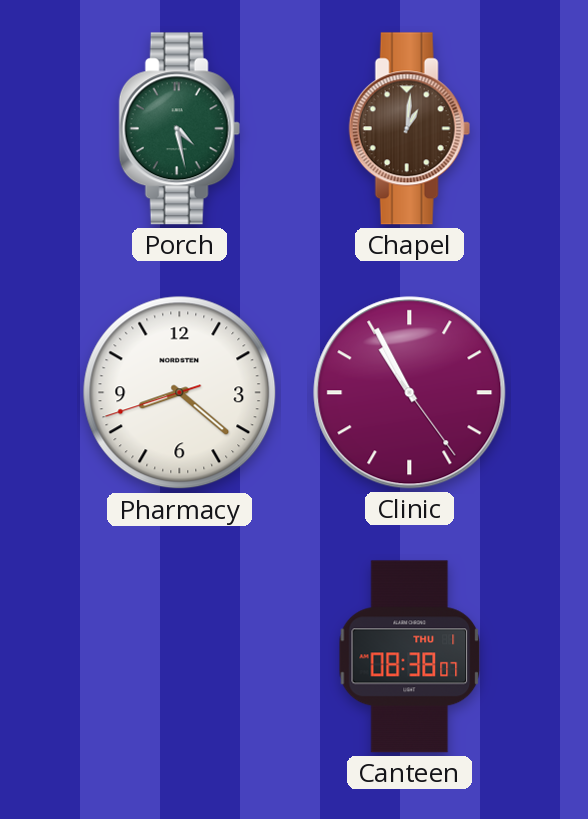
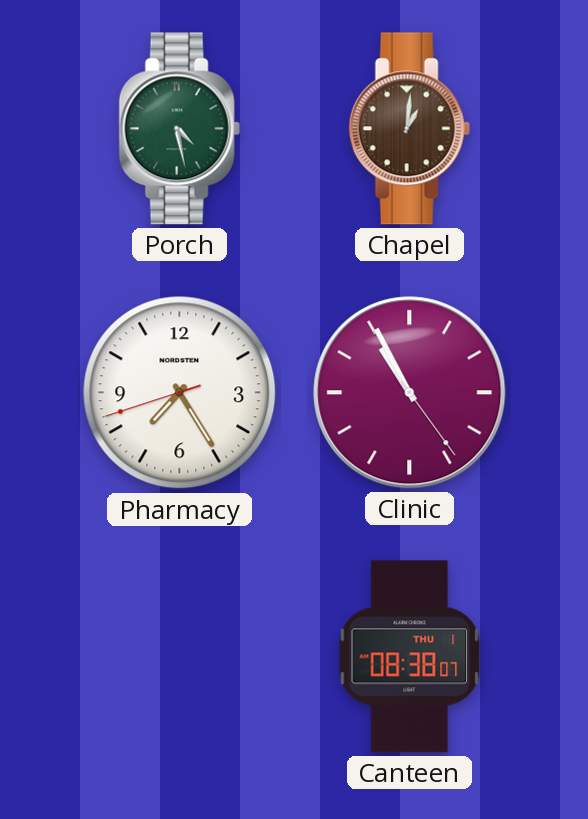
Pharmacy: 8:21 -> 7:24 (180, 393)
